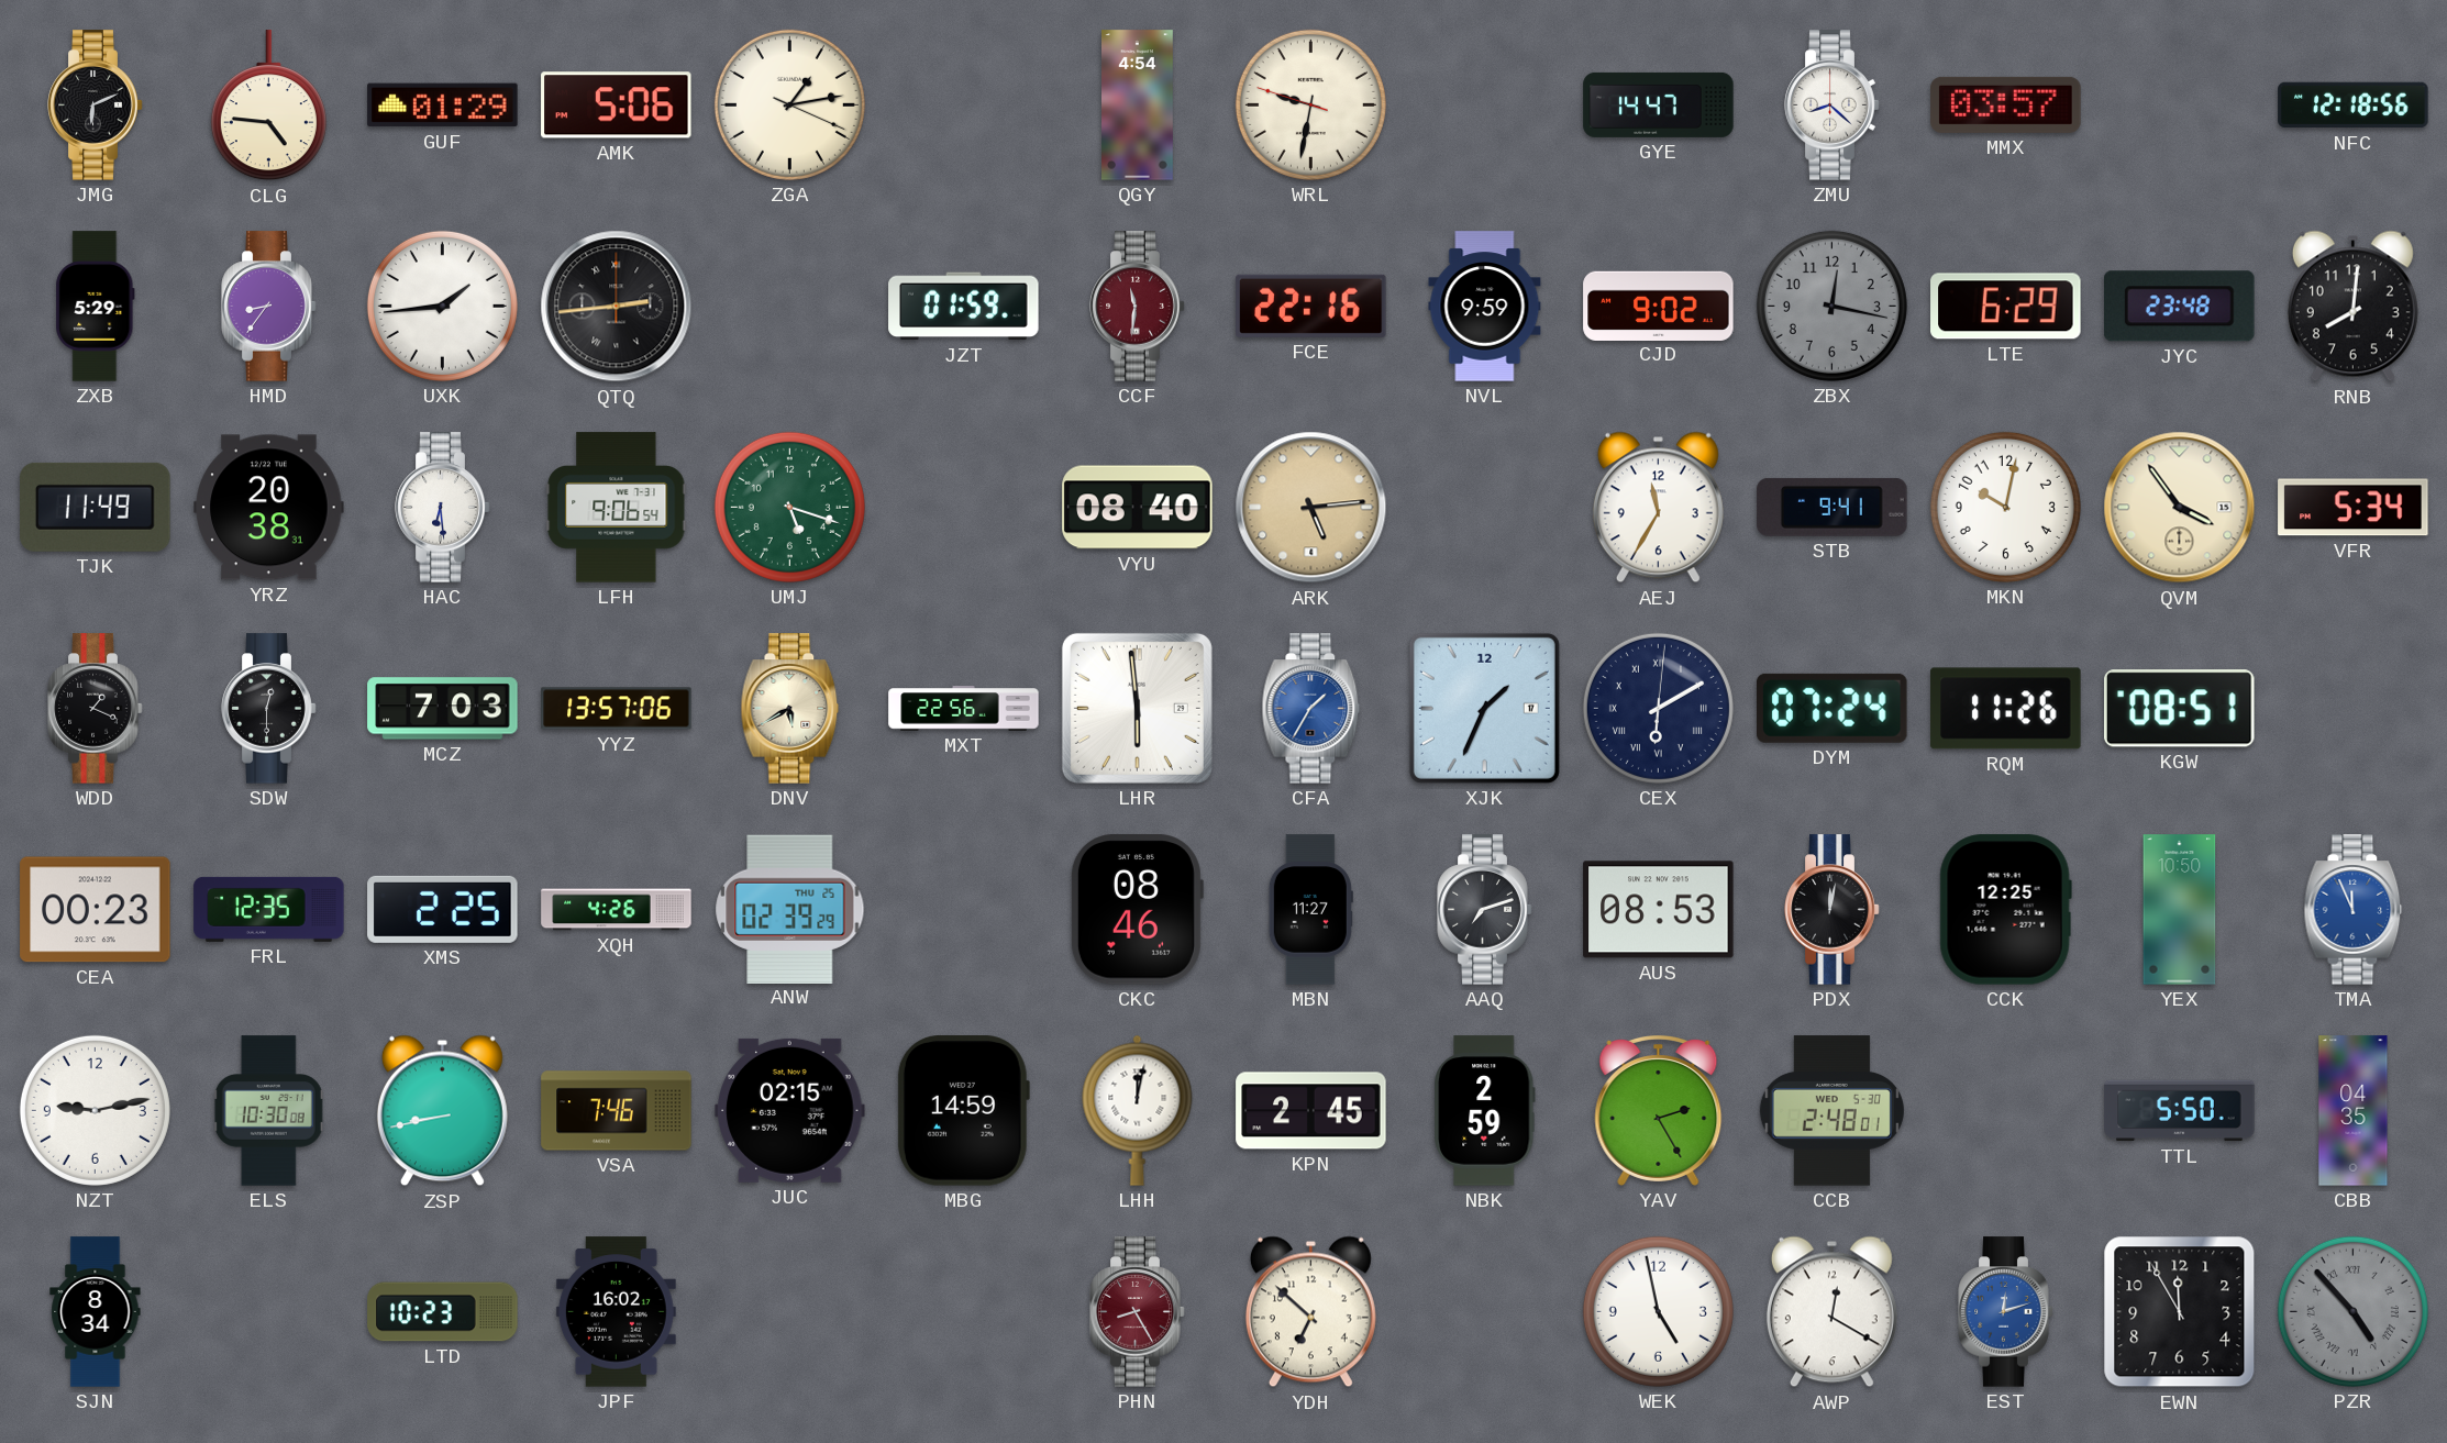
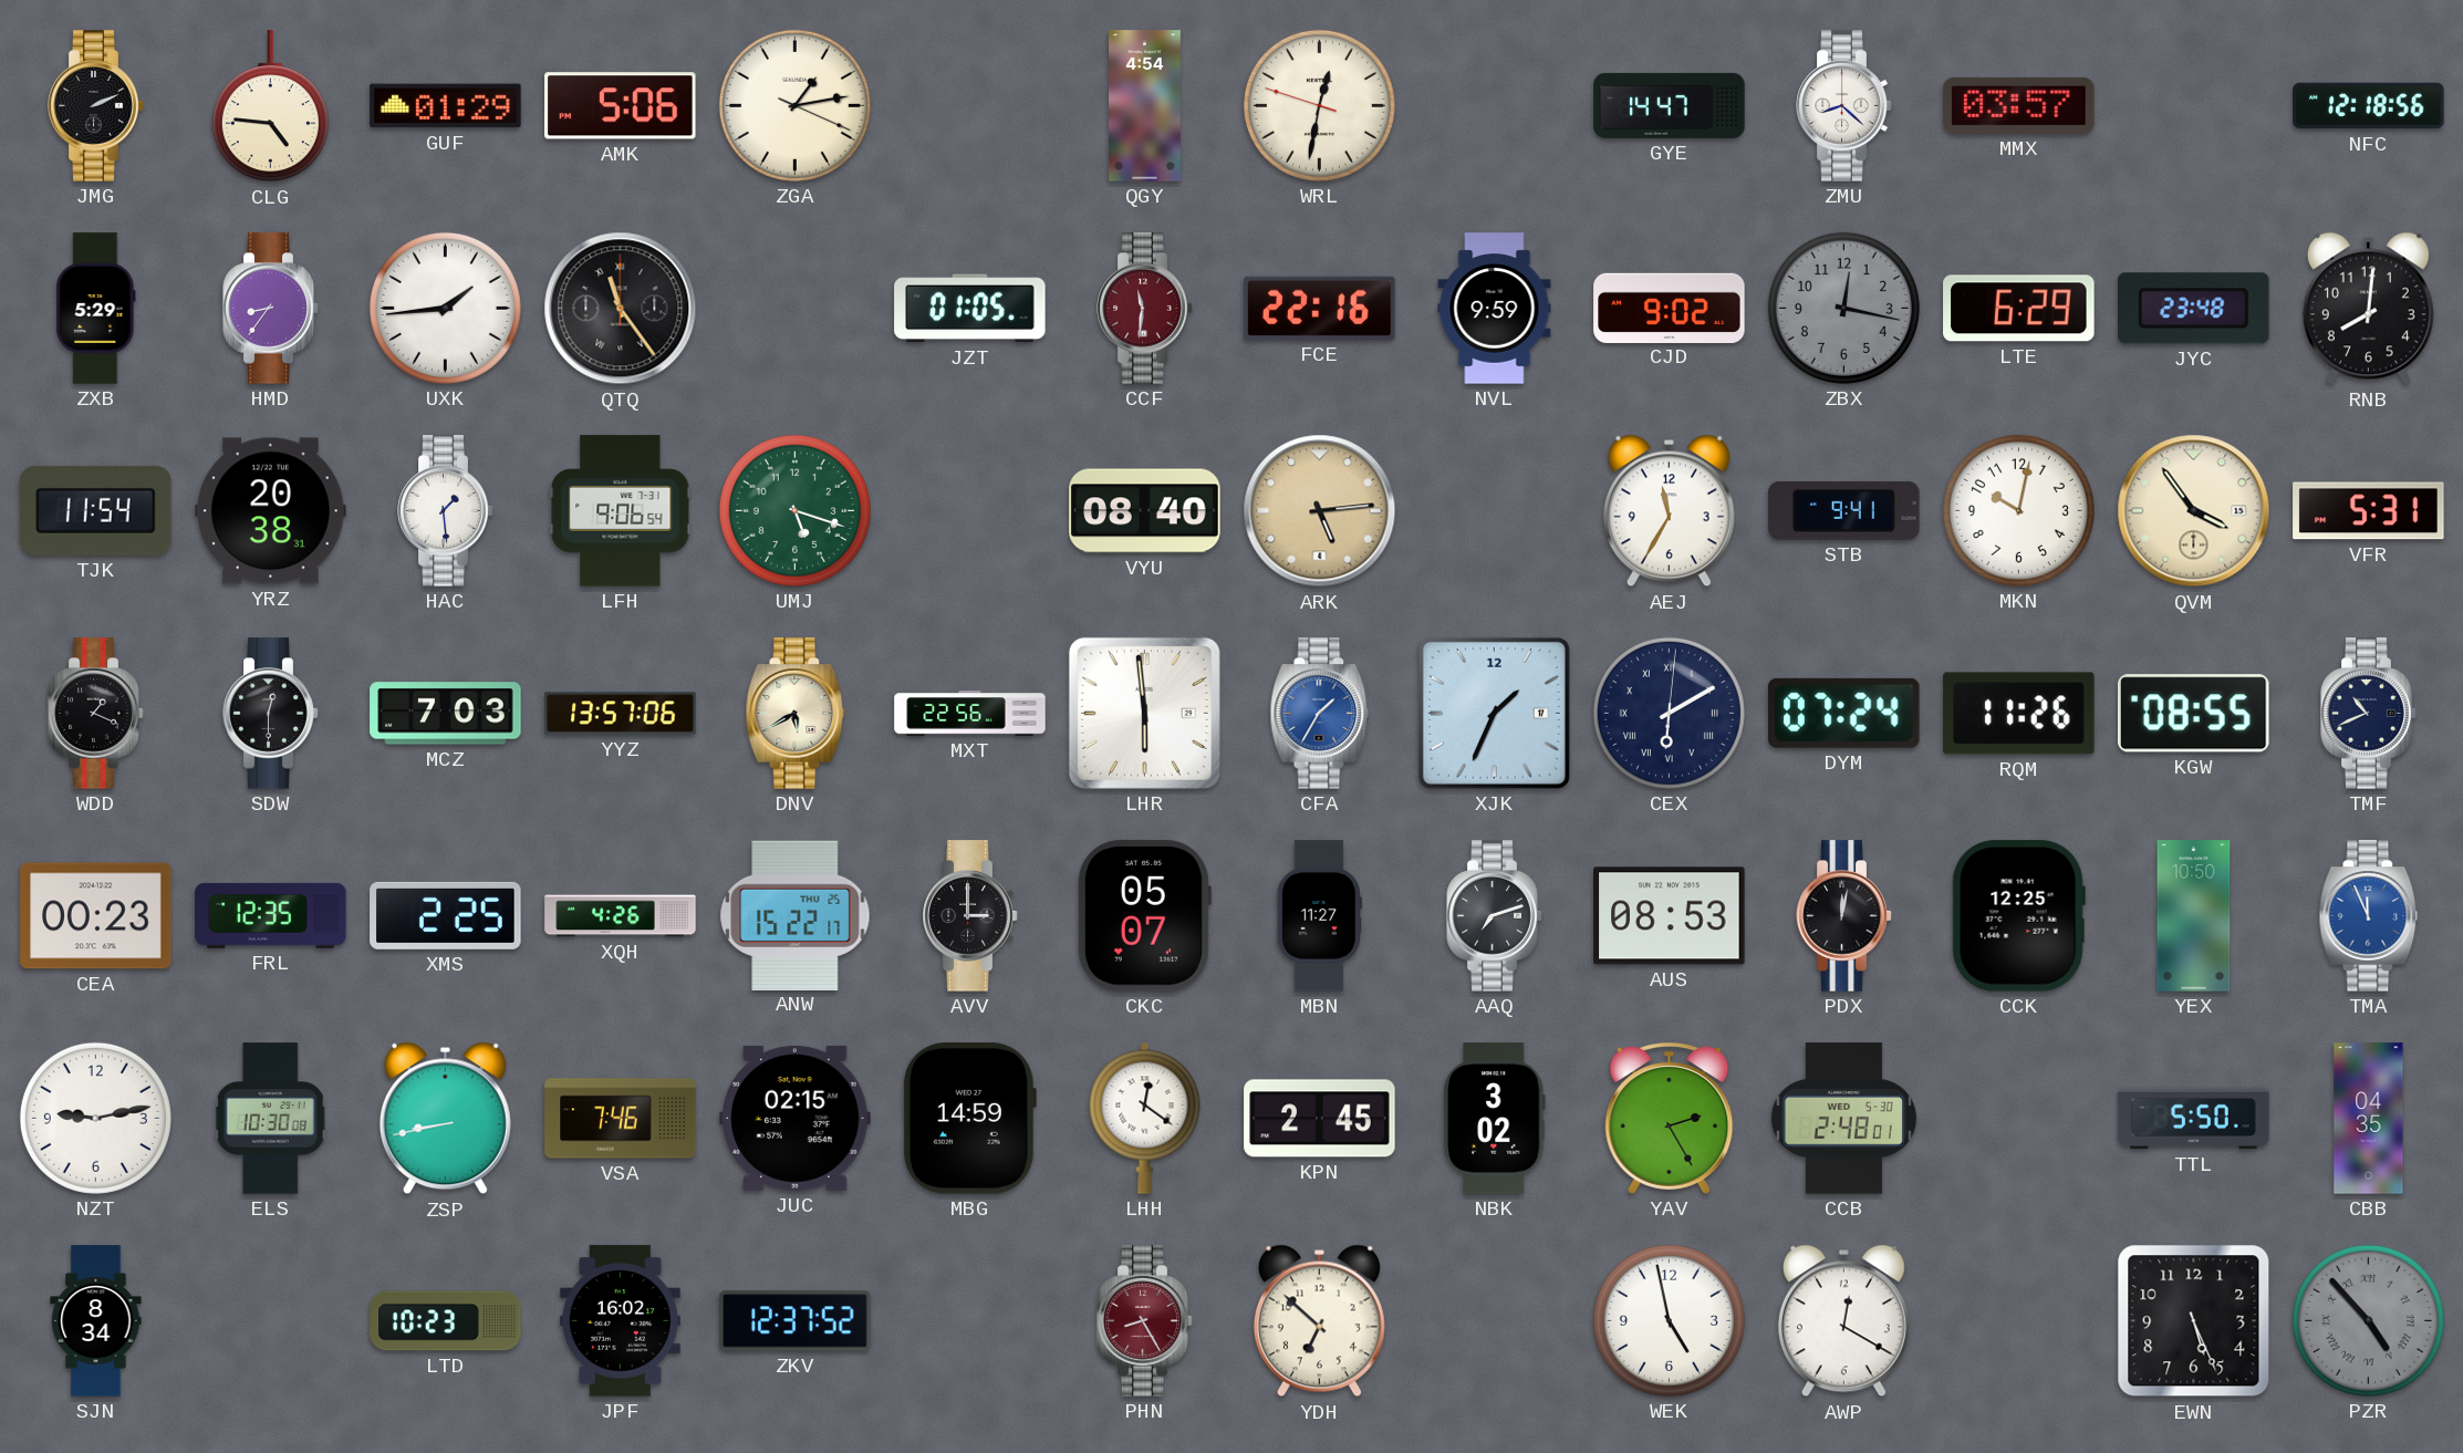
JMG: 6:11 -> 2:11 (96, 106)
WRL: 9:31 -> 12:31 (1319, 105)
QTQ: 2:44 -> 11:24 (621, 309)
JZT: 01:59 -> 01:05 (970, 309)
TJK: 11:49 -> 11:54 (96, 510)
HAC: 6:29 -> 1:29 (446, 511)
VFR: 5:34 -> 5:31 (2369, 511)
KGW: 08:51 -> 08:55 (2194, 714)
TMF: none -> 10:41 (2369, 714)
ANW: 02:39 -> 15:22 (796, 915)
AVV: none -> 3:00 (970, 916)
CKC: 08:46 -> 05:07 (1144, 916)
LHH: 12:02 -> 12:21 (1145, 1118)
NBK: 2:59 -> 3:02 (1494, 1119)
ZKV: none -> 12:37 (796, 1321)
EST: 12:12 -> none (2006, 1312)
EWN: 11:55 -> 5:26 (2194, 1321)
